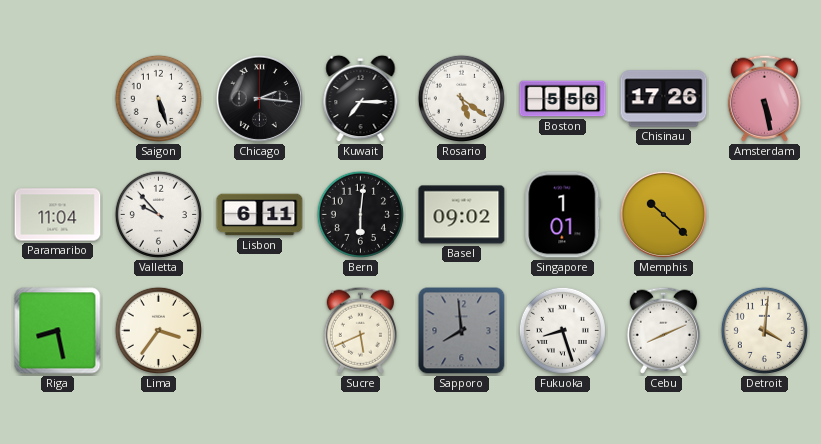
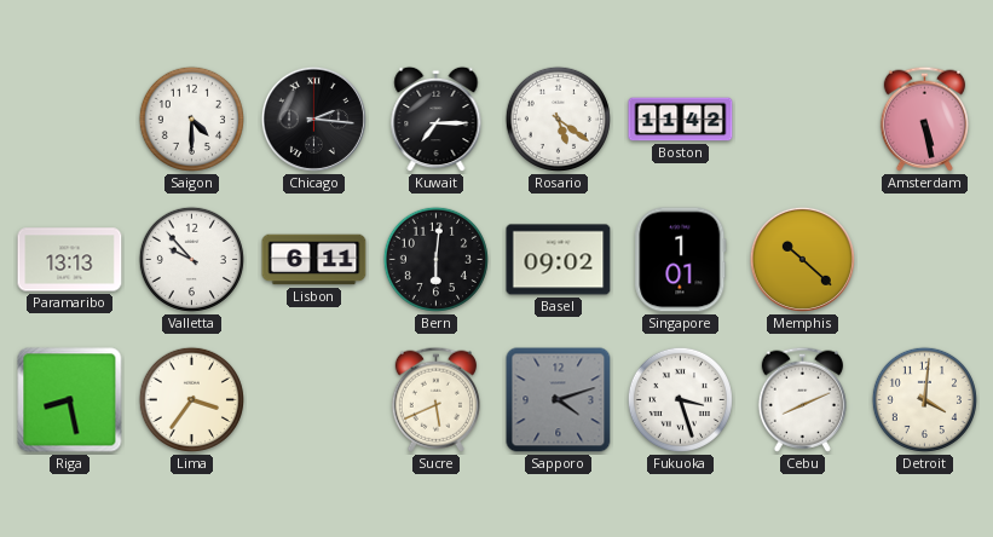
Saigon: 5:27 -> 4:30 (191, 119)
Boston: 5:56 -> 11:42 (681, 120)
Chisinau: 17:26 -> none (664, 99)
Paramaribo: 11:04 -> 13:13 (70, 260)
Sapporo: 7:59 -> 4:12 (559, 400)
Fukuoka: 8:27 -> 3:27 (680, 399)
